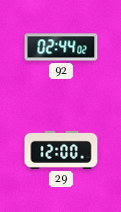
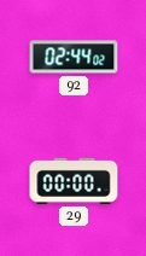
29: 12:00 -> 00:00 (74, 181)
